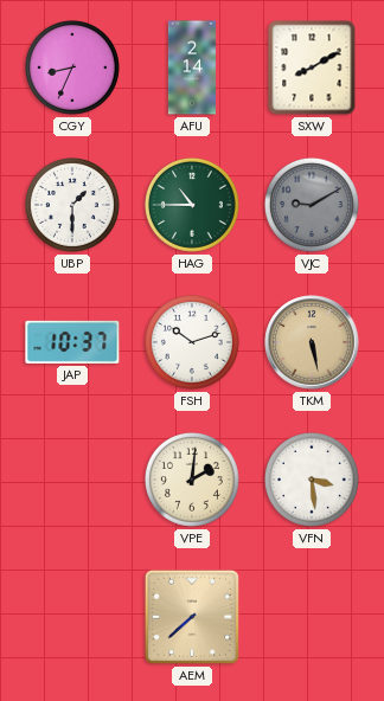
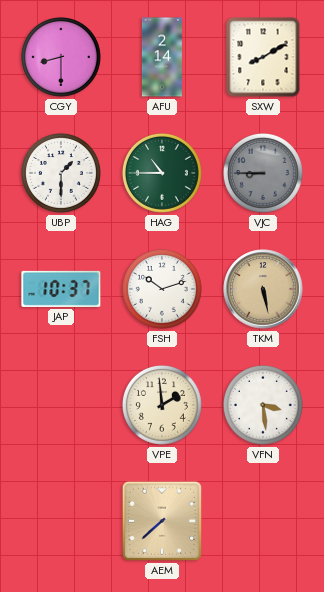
CGY: 8:34 -> 8:30 (61, 57)
VJC: 9:10 -> 8:45 (263, 173)
VPE: 2:01 -> 1:59 (162, 405)
